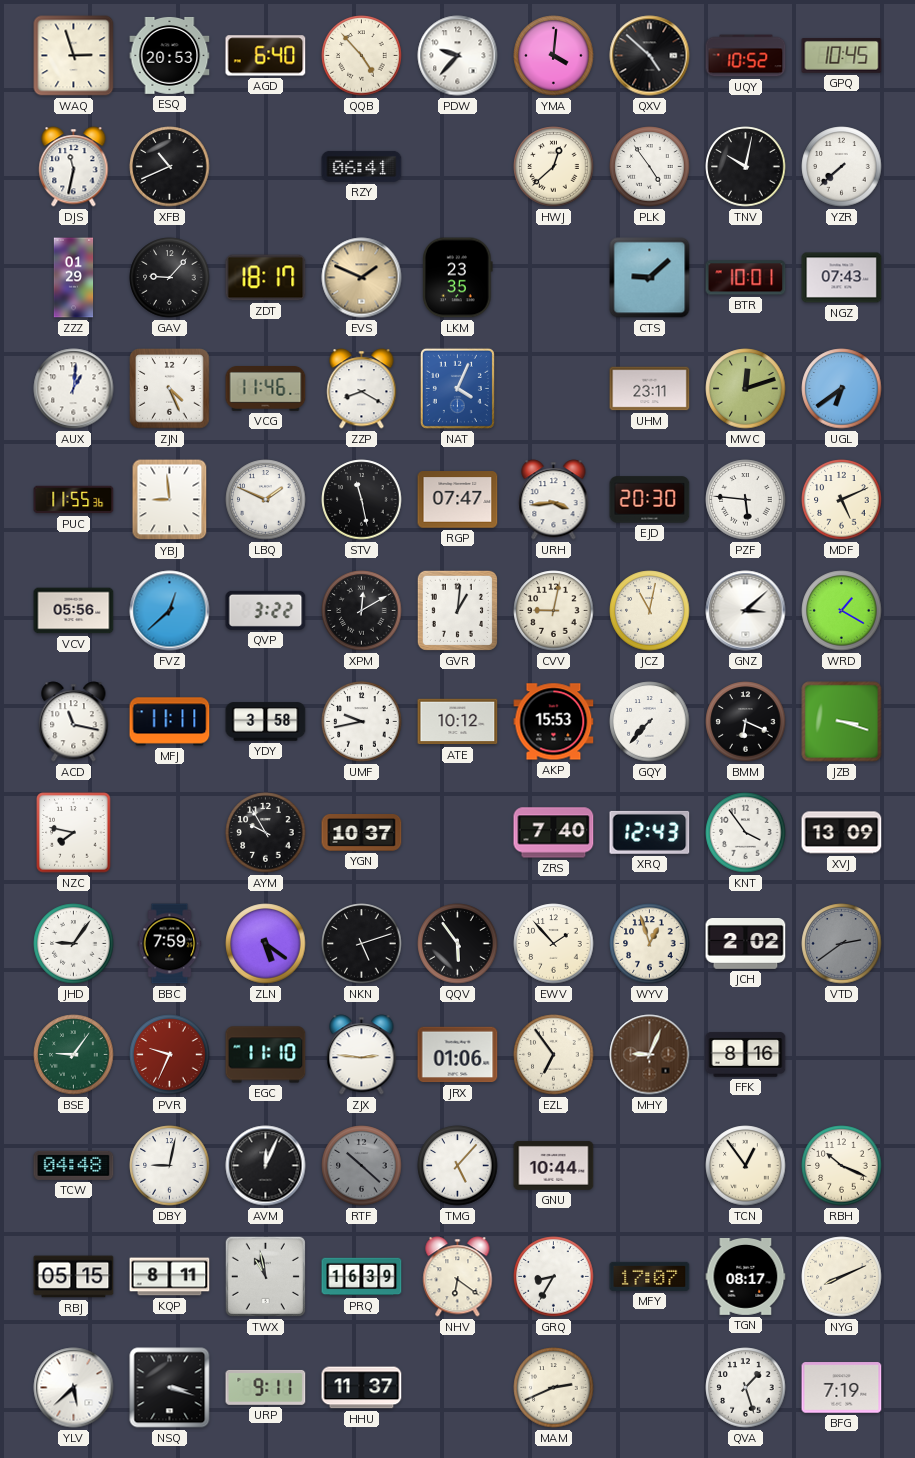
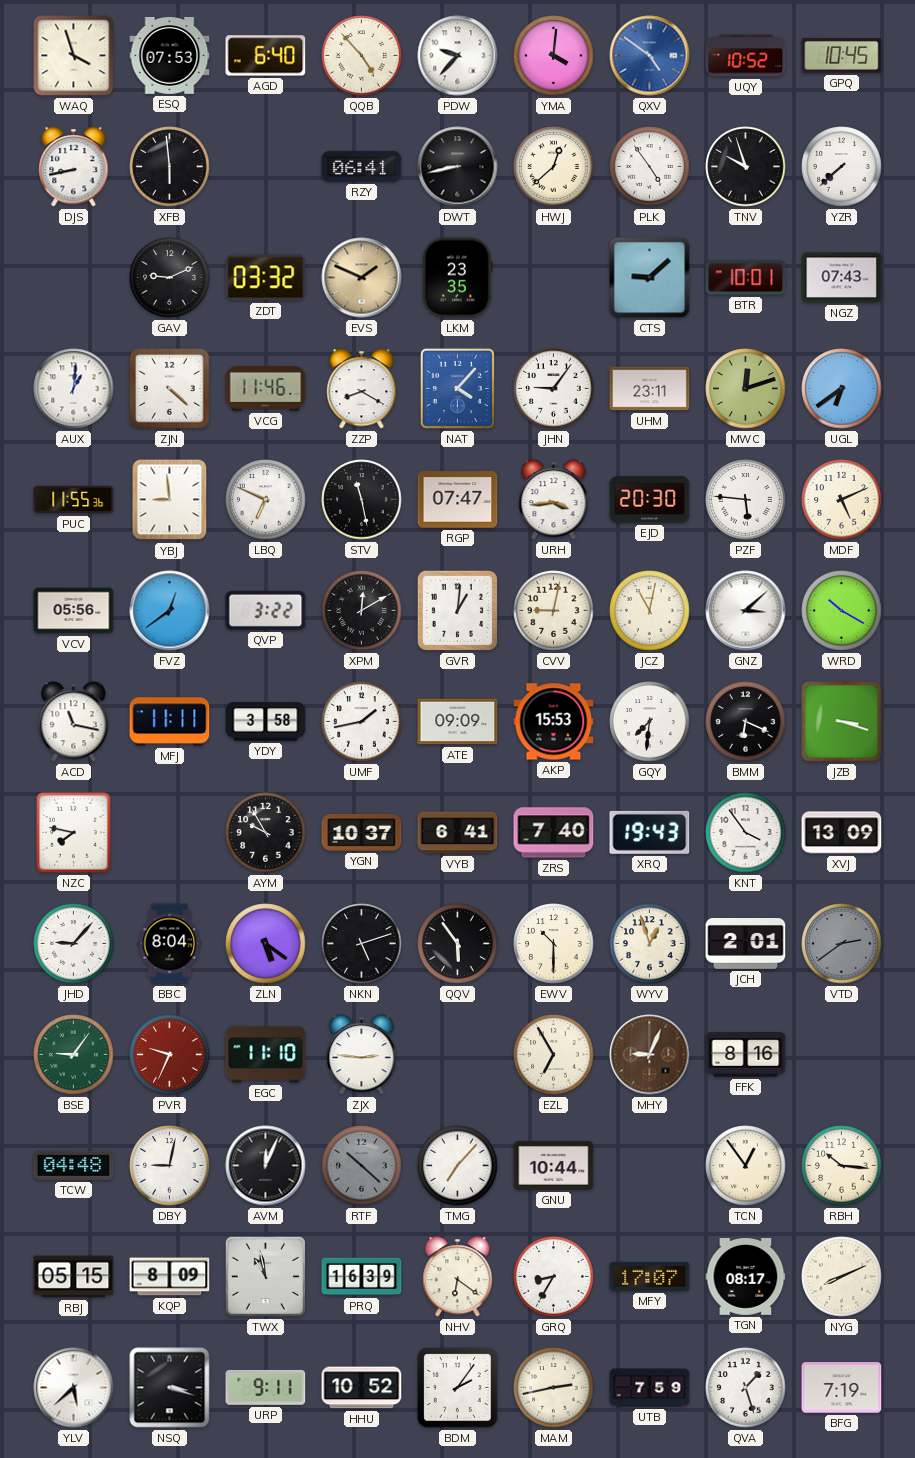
WAQ: 2:57 -> 3:57 (74, 56)
ESQ: 20:53 -> 07:53 (170, 55)
QXV: 4:52 -> 4:51 (650, 56)
QXV dial: black -> blue (650, 56)
DJS: 11:32 -> 8:43 (74, 167)
XFB: 10:41 -> 5:59 (170, 167)
DWT: none -> 8:43 (458, 167)
TNV: 10:02 -> 9:57 (746, 167)
ZZZ: 01:29 -> none (74, 278)
GAV: 9:07 -> 9:11 (170, 278)
ZDT: 18:17 -> 03:32 (266, 278)
ZJN: 4:26 -> 4:22 (170, 389)
NAT: 4:04 -> 4:07 (457, 388)
JHN: none -> 9:06 (554, 389)
LBQ: 1:49 -> 6:49 (266, 500)
FVZ: 12:38 -> 12:39 (170, 611)
WRD: 1:20 -> 10:20 (842, 611)
UMF: 9:43 -> 1:43 (362, 722)
ATE: 10:12 -> 09:09 (458, 722)
GQY: 7:37 -> 7:31 (650, 722)
VYB: none -> 6:41 (458, 833)
XRQ: 12:43 -> 19:43 (650, 832)
JHD: 9:06 -> 9:07 (74, 944)
BBC: 7:59 -> 8:04 (170, 944)
EWV: 1:53 -> 10:30 (554, 944)
JCH: 2:02 -> 2:01 (746, 944)
JRX: 01:06 -> none (458, 1055)
EZL: 6:54 -> 6:55 (554, 1055)
TMG: 5:07 -> 7:07 (458, 1166)
RBH: 10:19 -> 10:16 (842, 1166)
KQP: 8:11 -> 8:09 (170, 1277)
HHU: 11:37 -> 10:52 (362, 1388)
BDM: none -> 2:06 (458, 1388)
MAM: 2:41 -> 2:43 (554, 1388)
UTB: none -> 7:59 (650, 1388)
